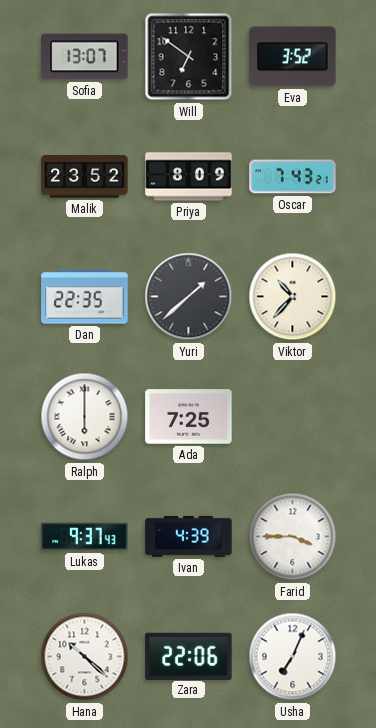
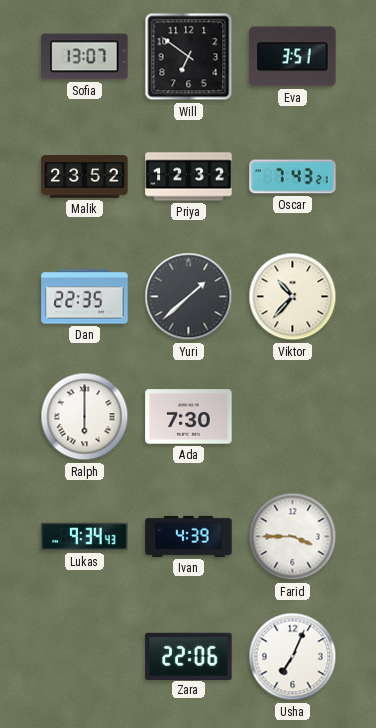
Eva: 3:52 -> 3:51 (293, 57)
Priya: 8:09 -> 12:32 (189, 177)
Ada: 7:25 -> 7:30 (189, 417)
Lukas: 9:37 -> 9:34 (85, 537)
Hana: 10:22 -> none (85, 657)
